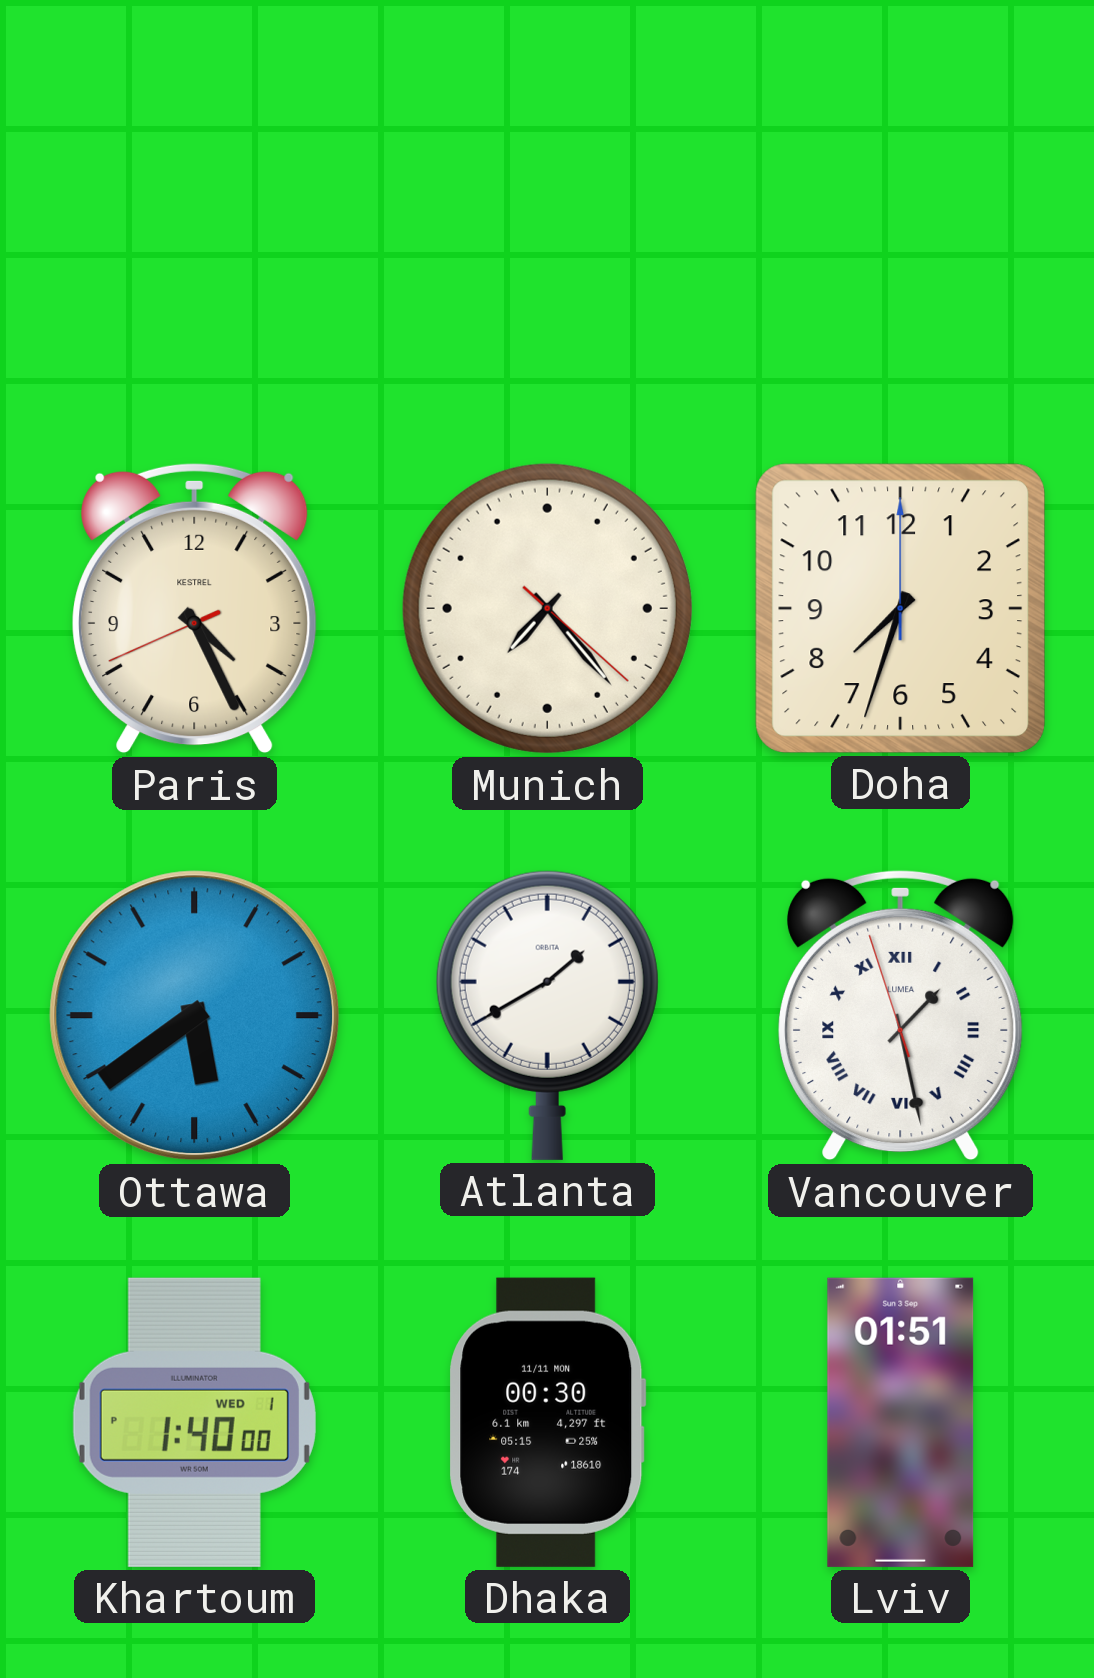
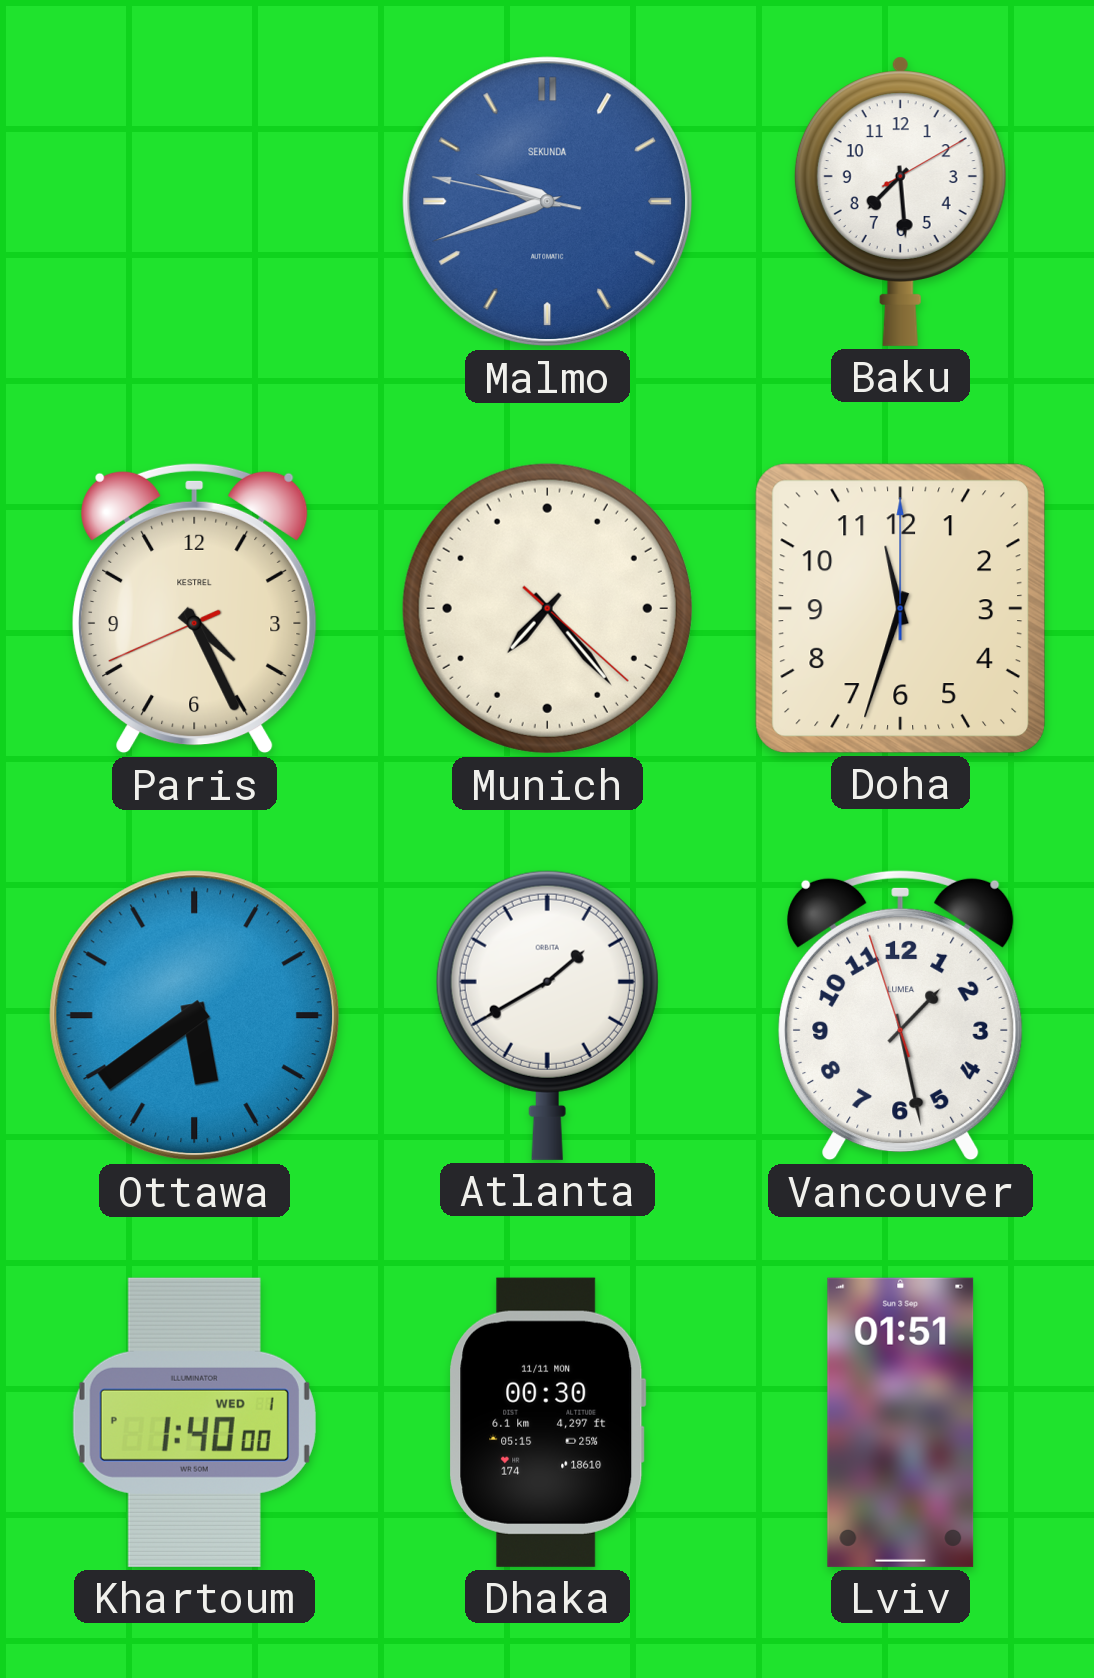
Malmo: none -> 9:41 (548, 202)
Baku: none -> 7:29 (900, 201)
Doha: 7:33 -> 11:33 (900, 608)
Vancouver numerals: Roman -> Arabic (901, 1015)
